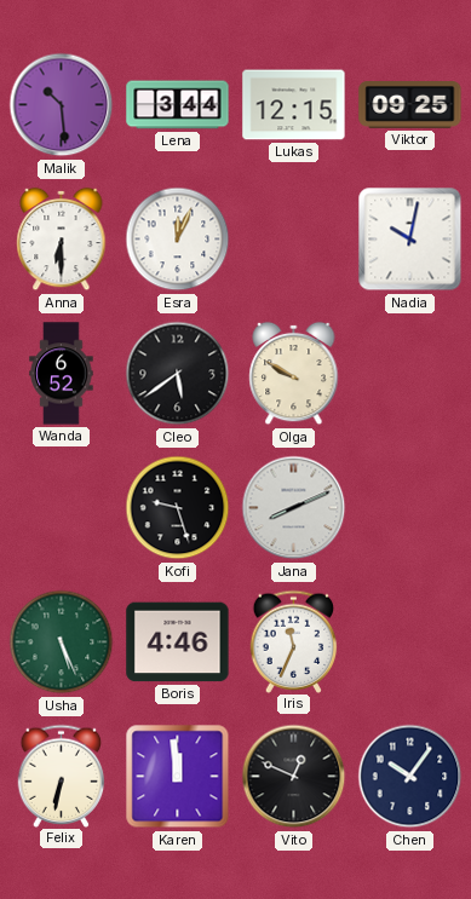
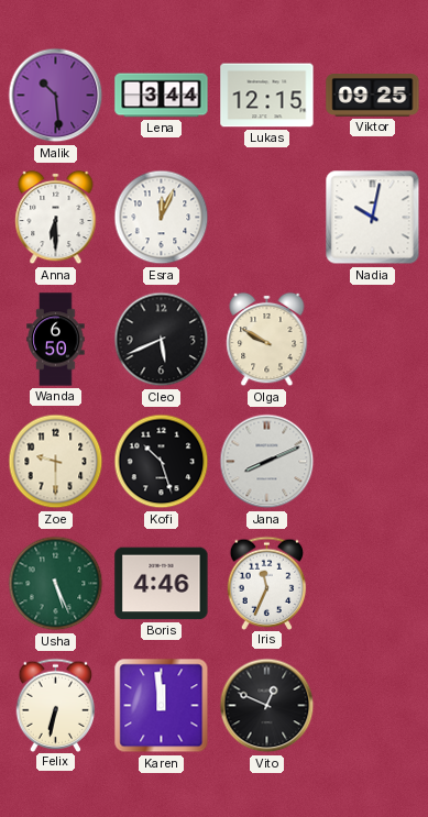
Wanda: 6:52 -> 6:50 (56, 340)
Cleo: 5:39 -> 5:41 (162, 340)
Zoe: none -> 9:30 (56, 462)
Kofi: 9:27 -> 10:27 (162, 462)
Chen: 10:06 -> none (410, 777)
